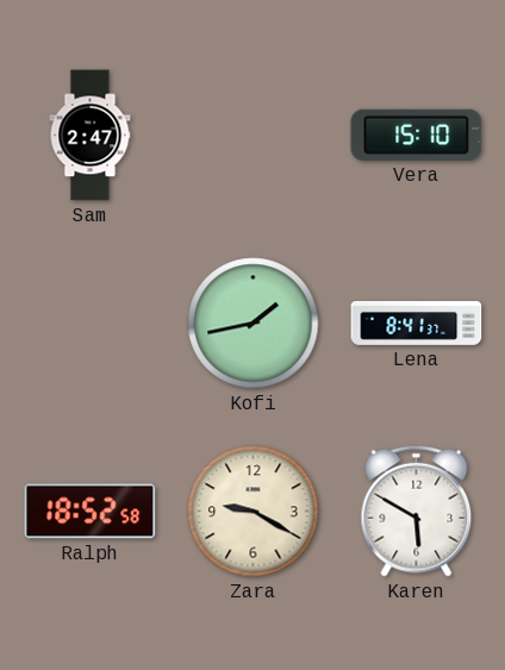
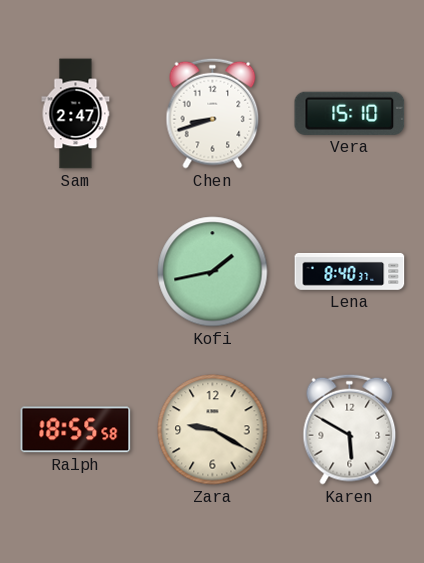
Chen: none -> 8:42 (213, 113)
Lena: 8:41 -> 8:40 (350, 271)
Ralph: 18:52 -> 18:55 (76, 430)
